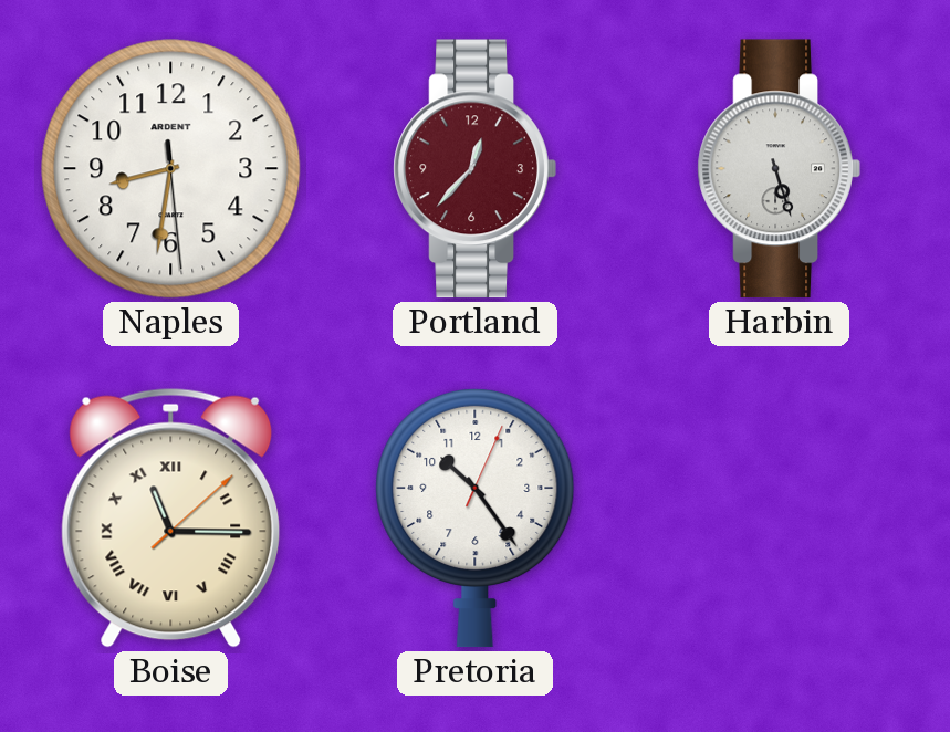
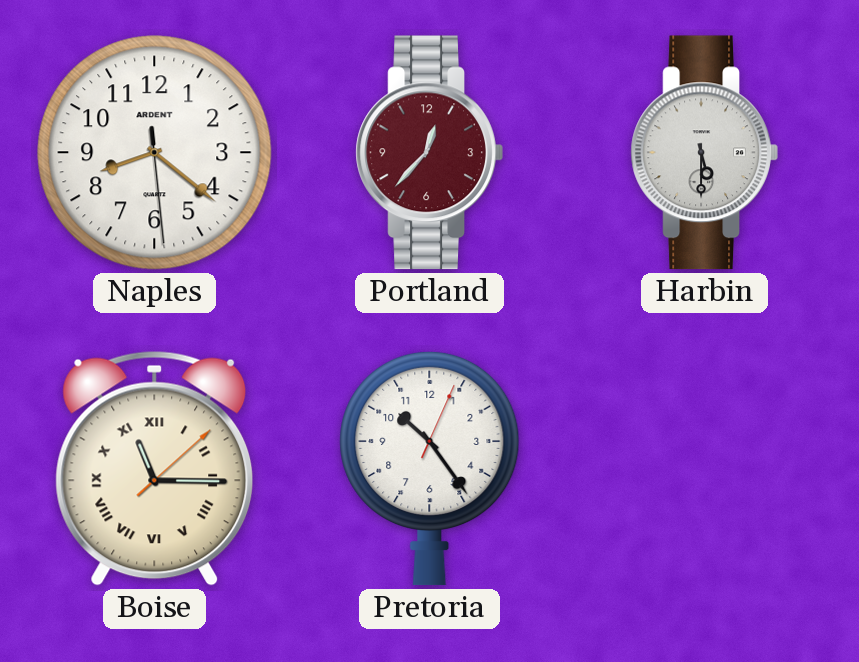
Naples: 8:31 -> 8:21 (155, 153)
Harbin: 5:27 -> 5:30 (704, 153)
